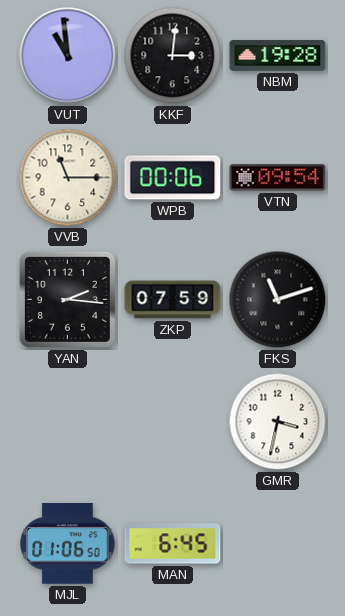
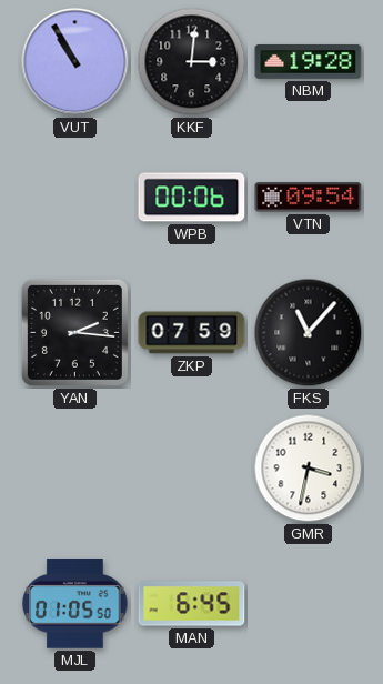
VUT: 10:59 -> 10:55 (75, 62)
VVB: 11:15 -> none (68, 178)
FKS: 11:12 -> 11:07 (309, 333)
MJL: 01:06 -> 01:05 (75, 604)
